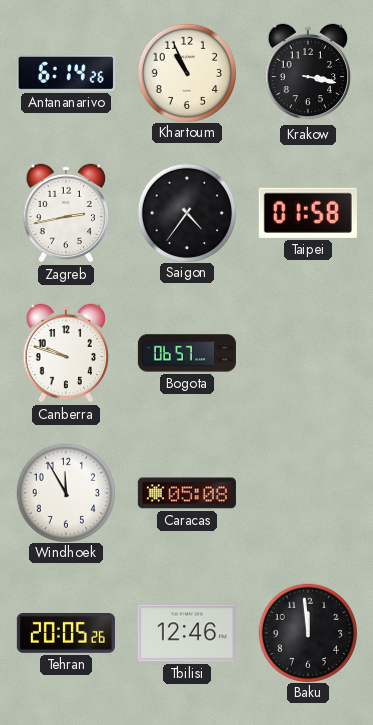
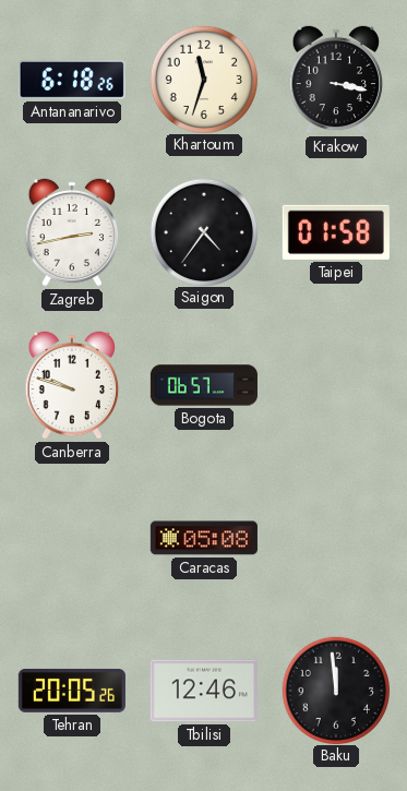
Antananarivo: 6:14 -> 6:18 (72, 80)
Khartoum: 10:56 -> 11:33 (203, 79)
Windhoek: 11:55 -> none (65, 492)
